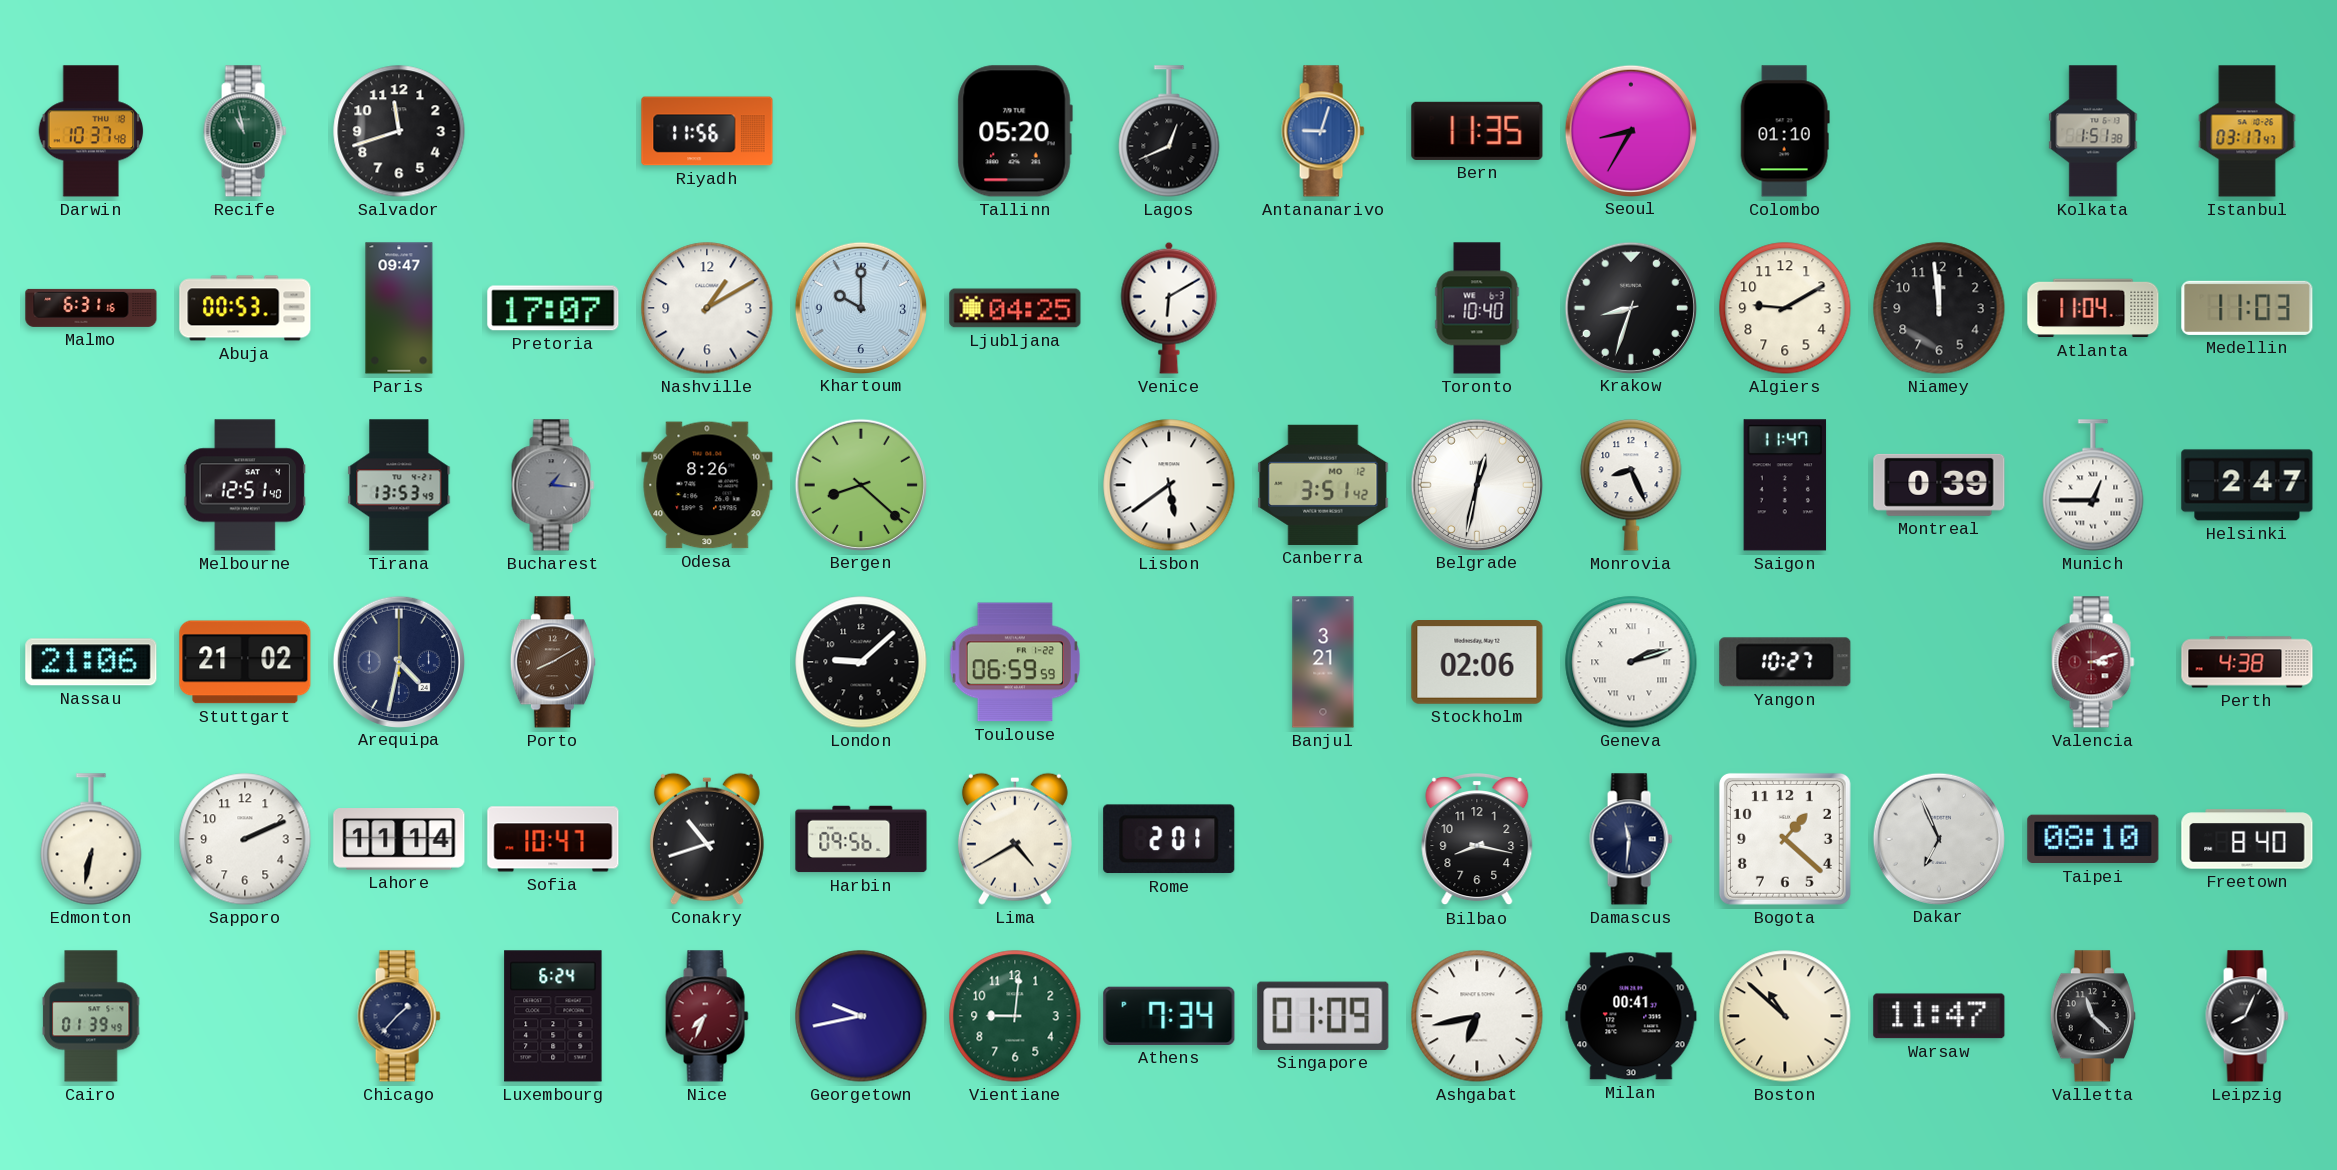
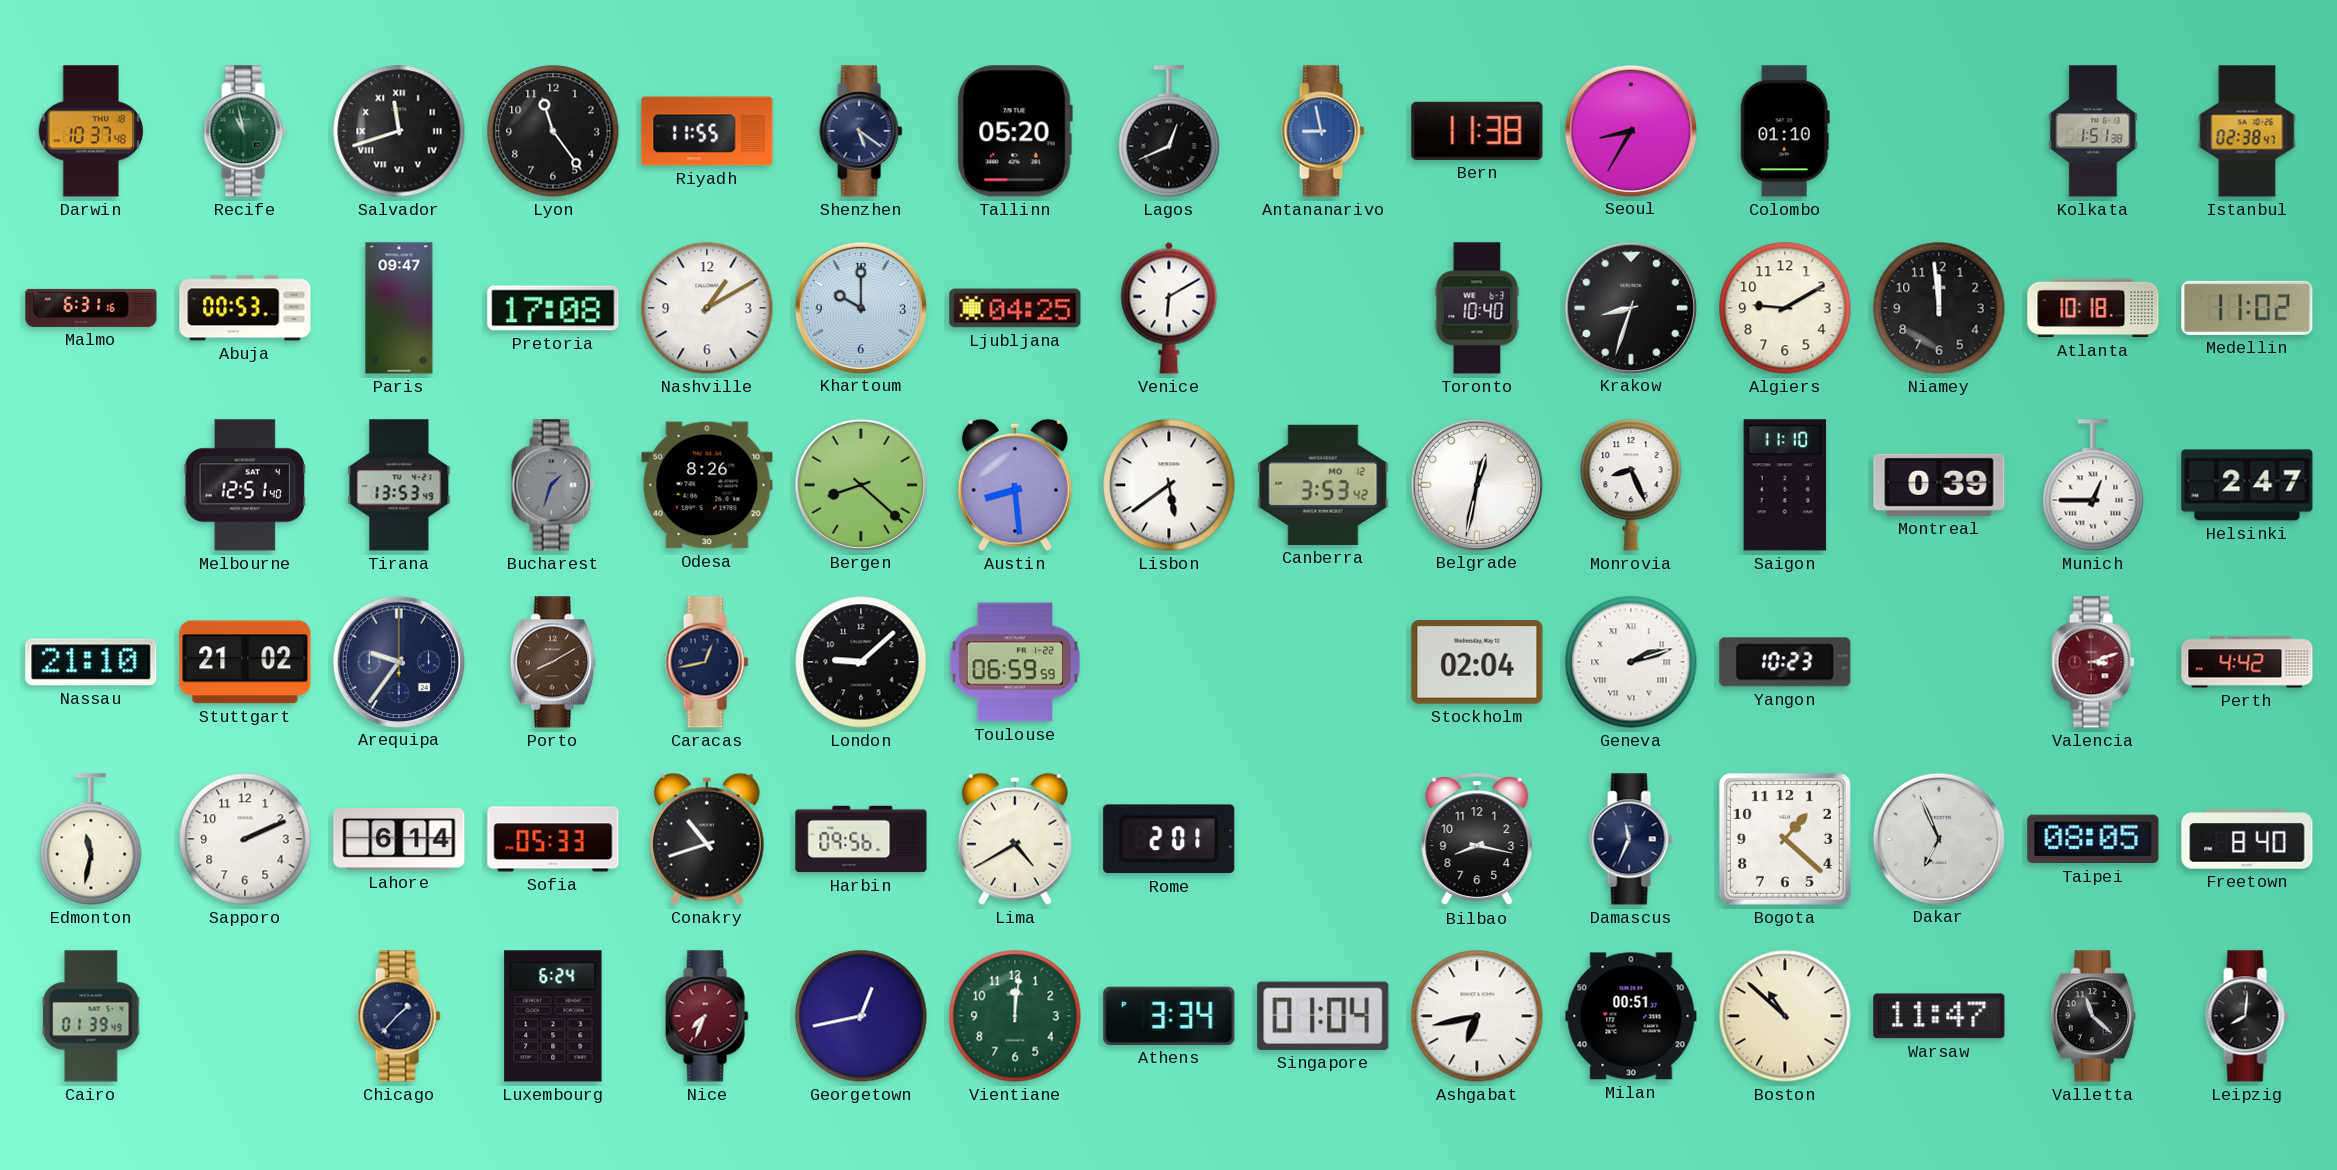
Salvador numerals: Arabic -> Roman (399, 131)
Lyon: none -> 11:24 (553, 131)
Riyadh: 11:56 -> 11:55 (707, 131)
Shenzhen: none -> 5:21 (861, 131)
Antananarivo: 9:03 -> 8:58 (1323, 131)
Bern: 11:35 -> 11:38 (1477, 131)
Istanbul: 03:17 -> 02:38 (2247, 131)
Pretoria: 17:07 -> 17:08 (553, 308)
Atlanta: 11:04 -> 10:18 (2093, 308)
Medellin: 11:03 -> 11:02 (2247, 308)
Bucharest: 1:16 -> 1:33 (553, 485)
Austin: none -> 8:29 (1015, 485)
Canberra: 3:51 -> 3:53 (1323, 485)
Saigon: 11:47 -> 11:10 (1785, 485)
Nassau: 21:06 -> 21:10 (91, 662)
Arequipa: 4:32 -> 9:36 (398, 661)
Caracas: none -> 12:43 (707, 662)
Banjul: 3:21 -> none (1323, 662)
Stockholm: 02:06 -> 02:04 (1477, 663)
Yangon: 10:27 -> 10:23 (1785, 662)
Perth: 4:38 -> 4:42 (2247, 662)
Edmonton: 6:32 -> 11:32 (91, 839)
Lahore: 11:14 -> 6:14 (399, 839)
Sofia: 10:47 -> 05:33 (553, 839)
Damascus: 11:31 -> 11:34 (1631, 839)
Taipei: 08:10 -> 08:05 (2093, 839)
Georgetown: 9:43 -> 12:43 (861, 1016)
Vientiane: 9:01 -> 12:01 (1015, 1016)
Athens: 7:34 -> 3:34 (1169, 1016)
Singapore: 01:09 -> 01:04 (1323, 1016)
Milan: 00:41 -> 00:51 (1631, 1016)
Leipzig: 8:04 -> 8:01 (2247, 1016)
